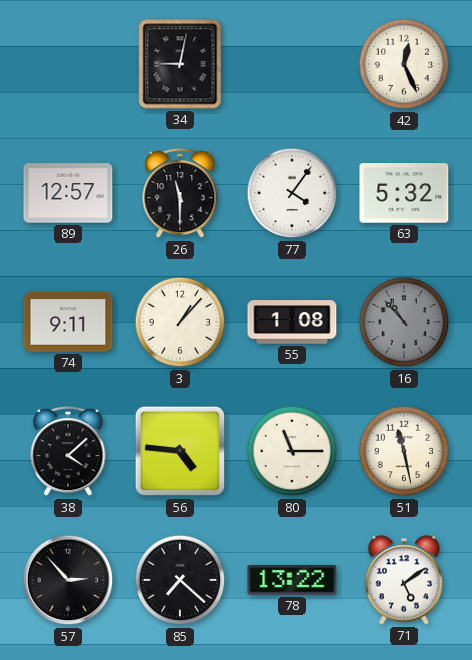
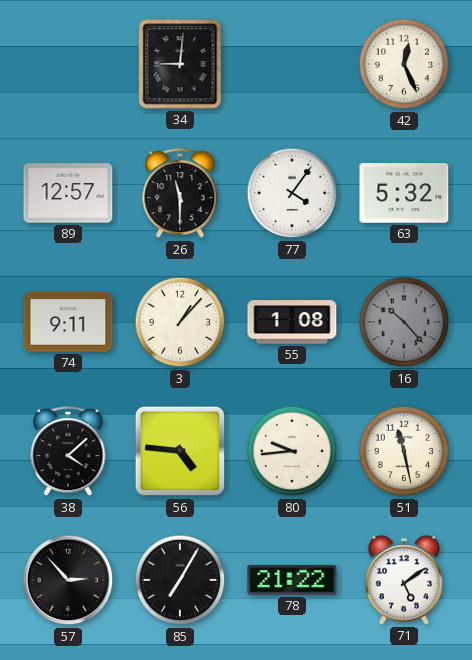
34: 9:02 -> 9:01 (180, 64)
16: 10:53 -> 10:23 (404, 322)
80: 11:15 -> 9:44 (292, 451)
85: 7:22 -> 7:05 (180, 580)
78: 13:22 -> 21:22 (292, 581)
